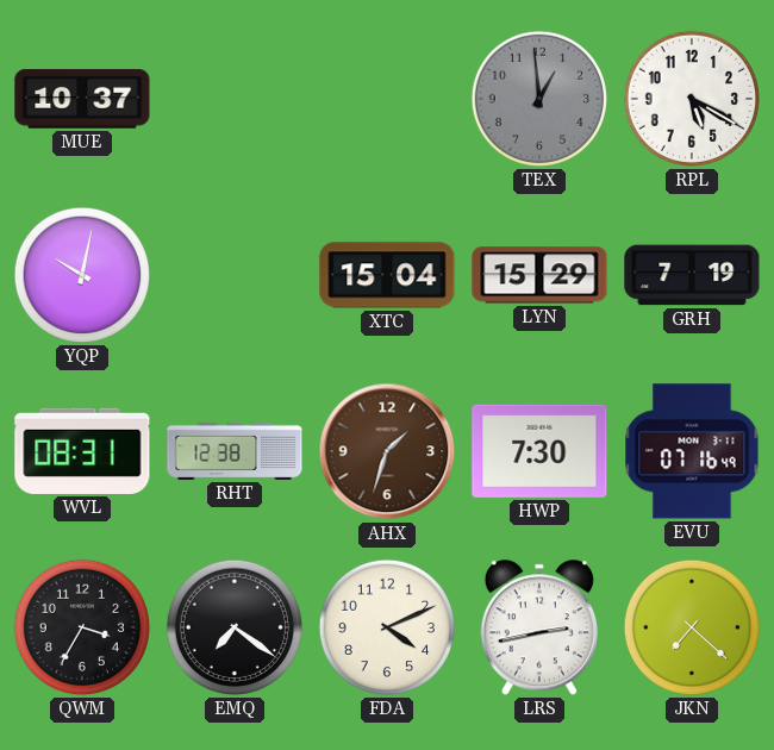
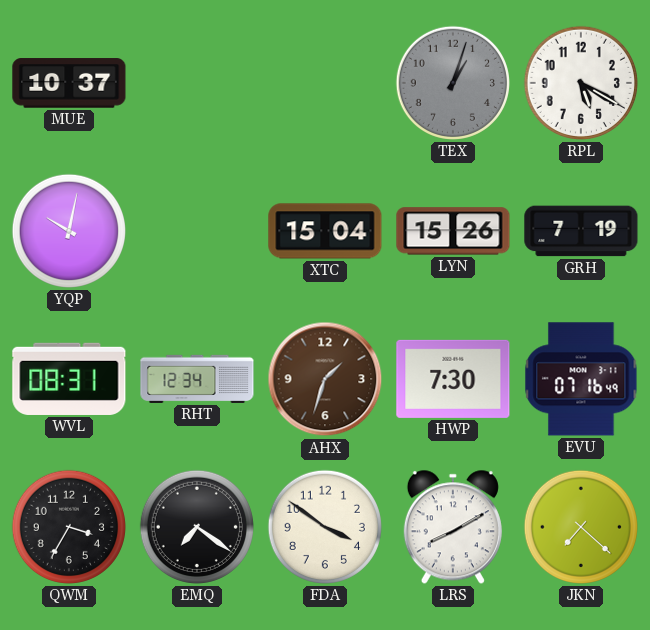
TEX: 12:59 -> 1:03 (453, 83)
LYN: 15:29 -> 15:26 (453, 231)
RHT: 12:38 -> 12:34 (197, 379)
FDA: 4:11 -> 3:51 (325, 527)
LRS: 2:43 -> 8:10 (453, 527)
